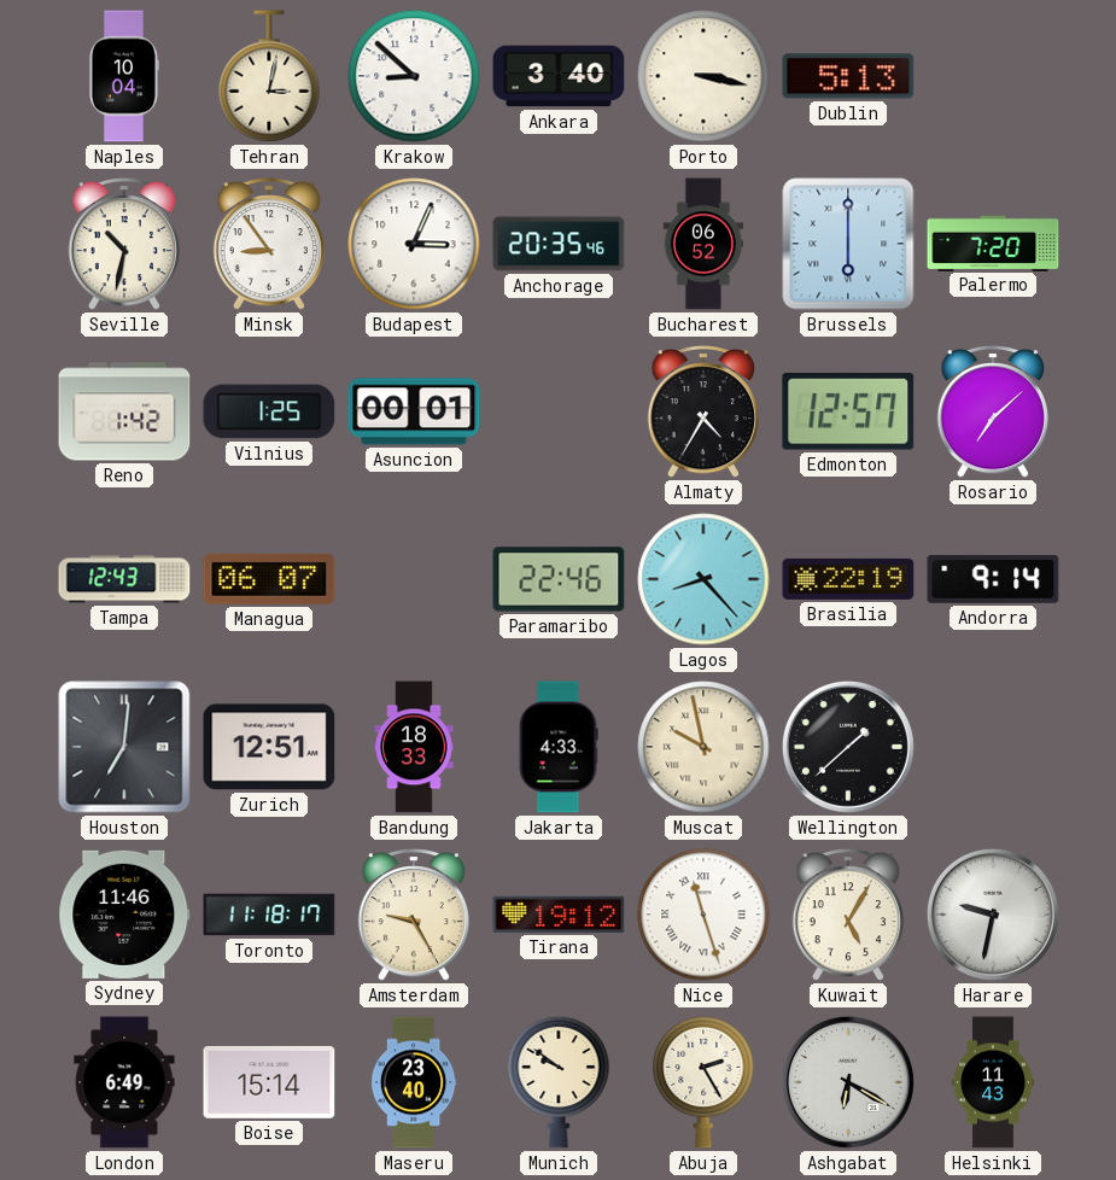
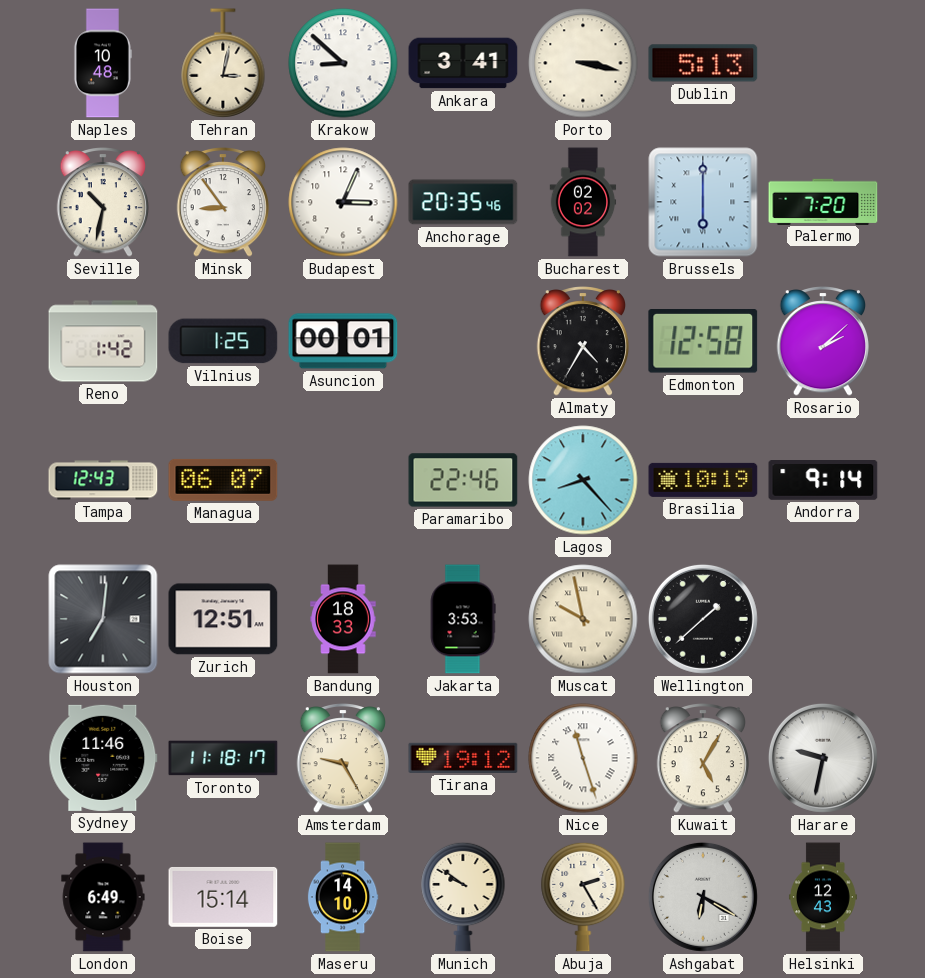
Naples: 10:04 -> 10:48 (102, 63)
Ankara: 3:40 -> 3:41 (463, 63)
Bucharest: 06:52 -> 02:02 (583, 202)
Edmonton: 12:57 -> 12:58 (703, 342)
Rosario: 7:08 -> 2:08 (823, 342)
Brasilia: 22:19 -> 10:19 (703, 480)
Jakarta: 4:33 -> 3:53 (463, 619)
Maseru: 23:40 -> 14:10 (343, 897)
Helsinki: 11:43 -> 12:43 (823, 897)
